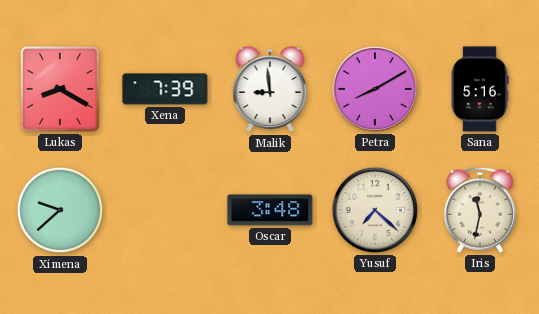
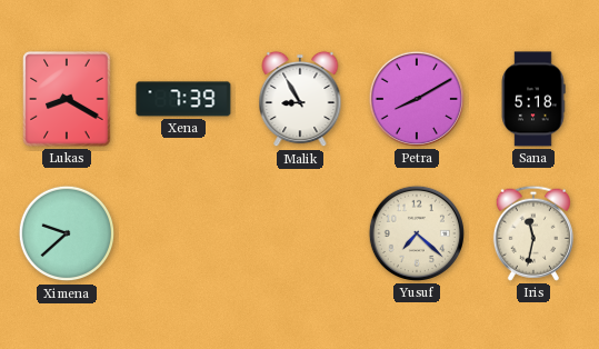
Malik: 8:59 -> 8:55 (300, 99)
Sana: 5:16 -> 5:18 (533, 99)
Oscar: 3:48 -> none (270, 210)
